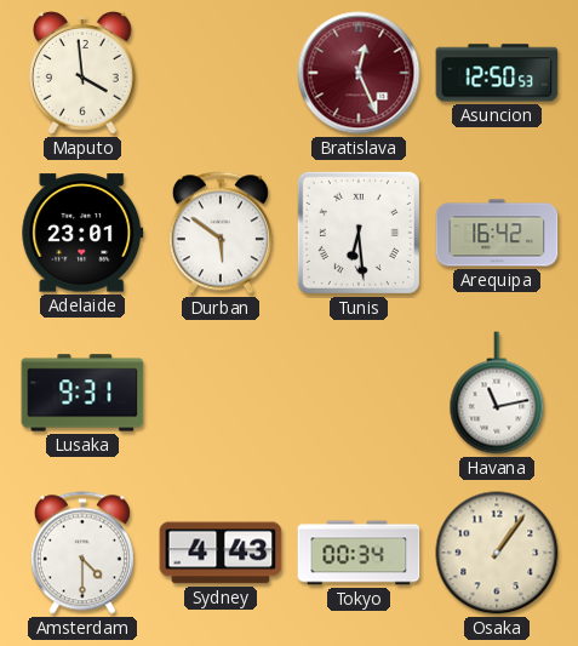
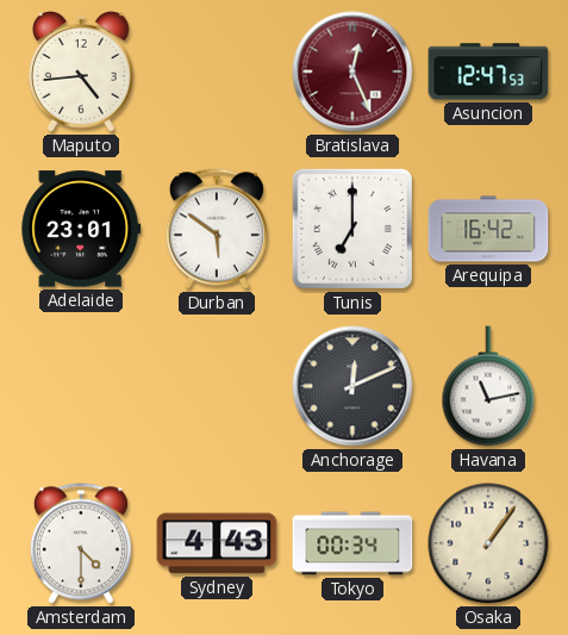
Maputo: 3:59 -> 4:44 (82, 73)
Asuncion: 12:50 -> 12:47 (488, 71)
Tunis: 6:29 -> 7:00 (352, 229)
Lusaka: 9:31 -> none (82, 393)
Anchorage: none -> 12:11 (352, 386)
